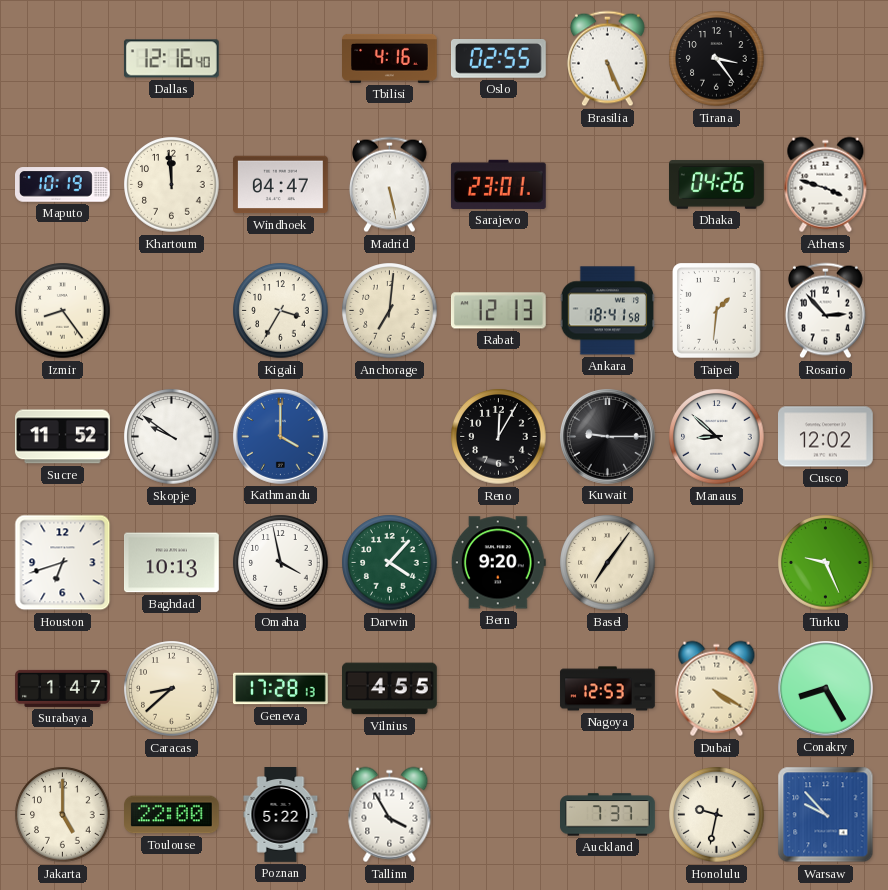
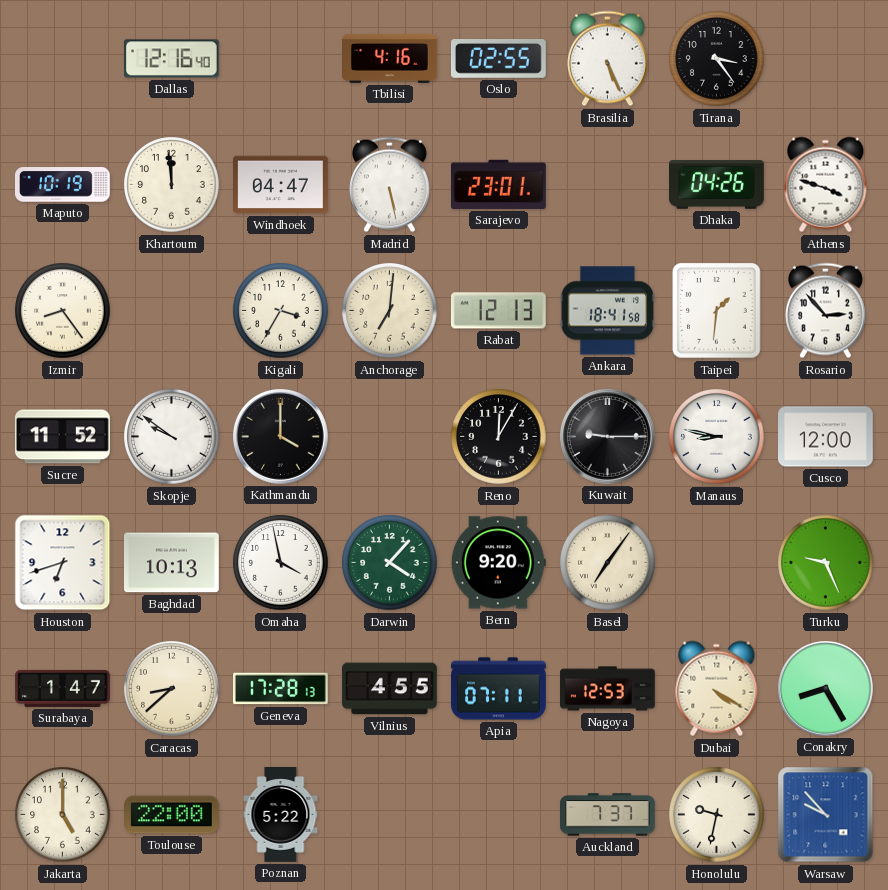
Kathmandu dial: blue -> black (281, 437)
Manaus: 8:52 -> 8:47 (717, 437)
Cusco: 12:02 -> 12:00 (826, 437)
Apia: none -> 07:11 (499, 689)
Tallinn: 3:55 -> none (390, 815)
